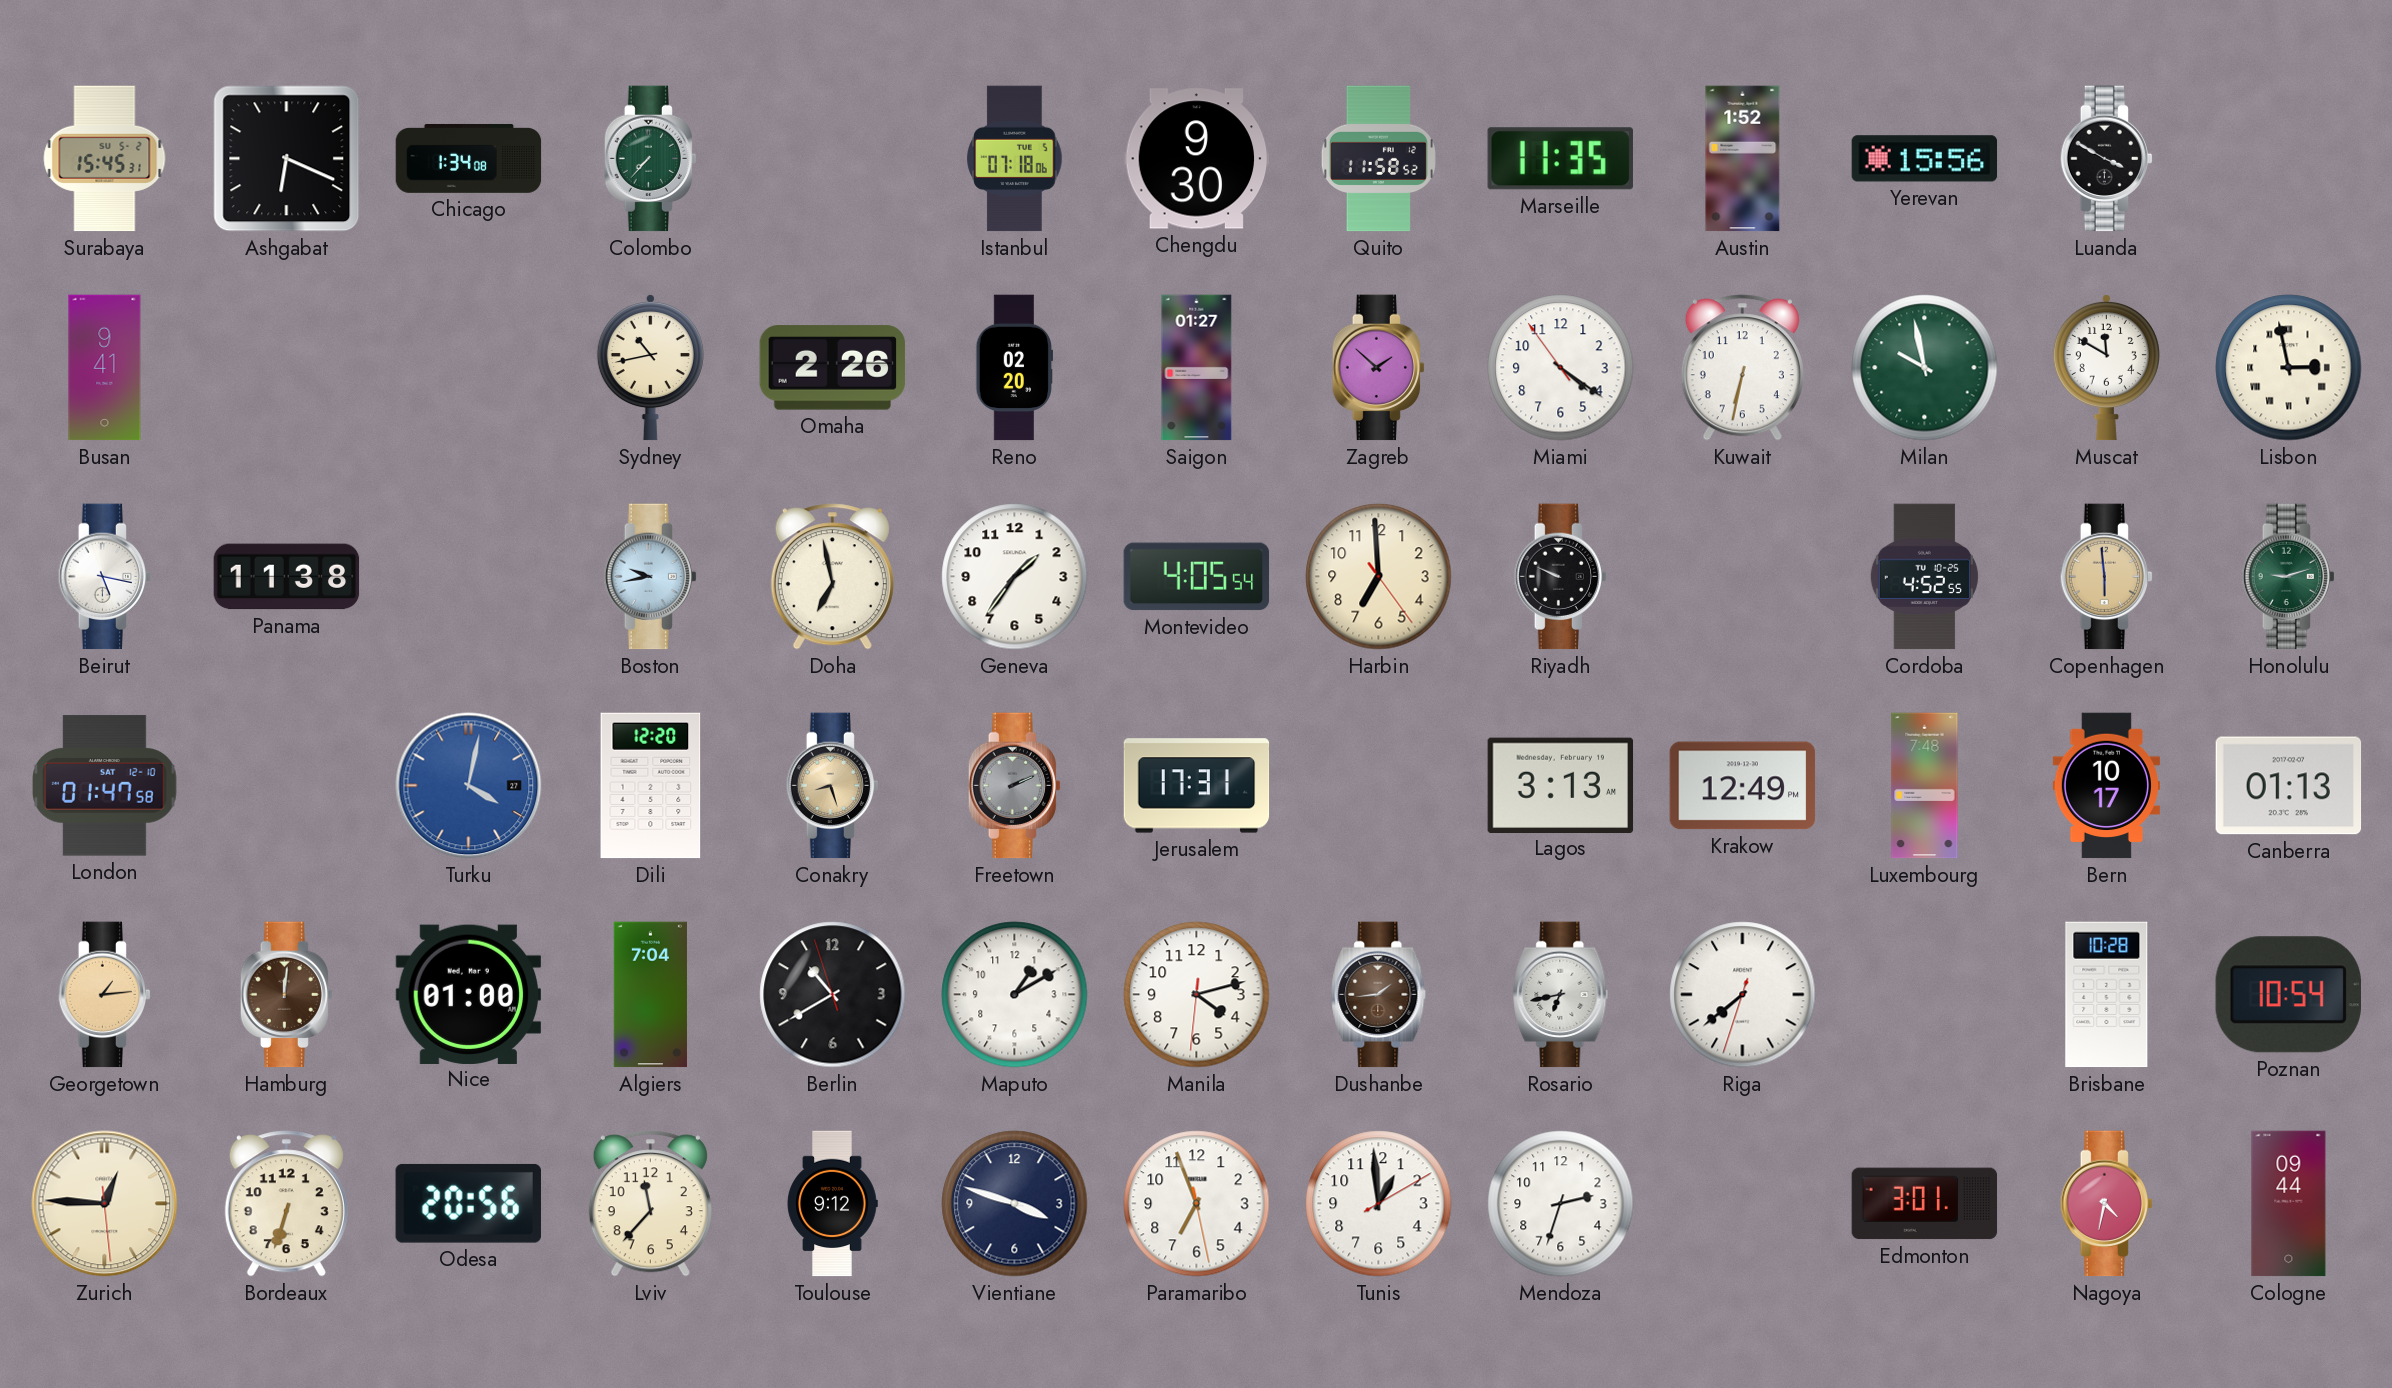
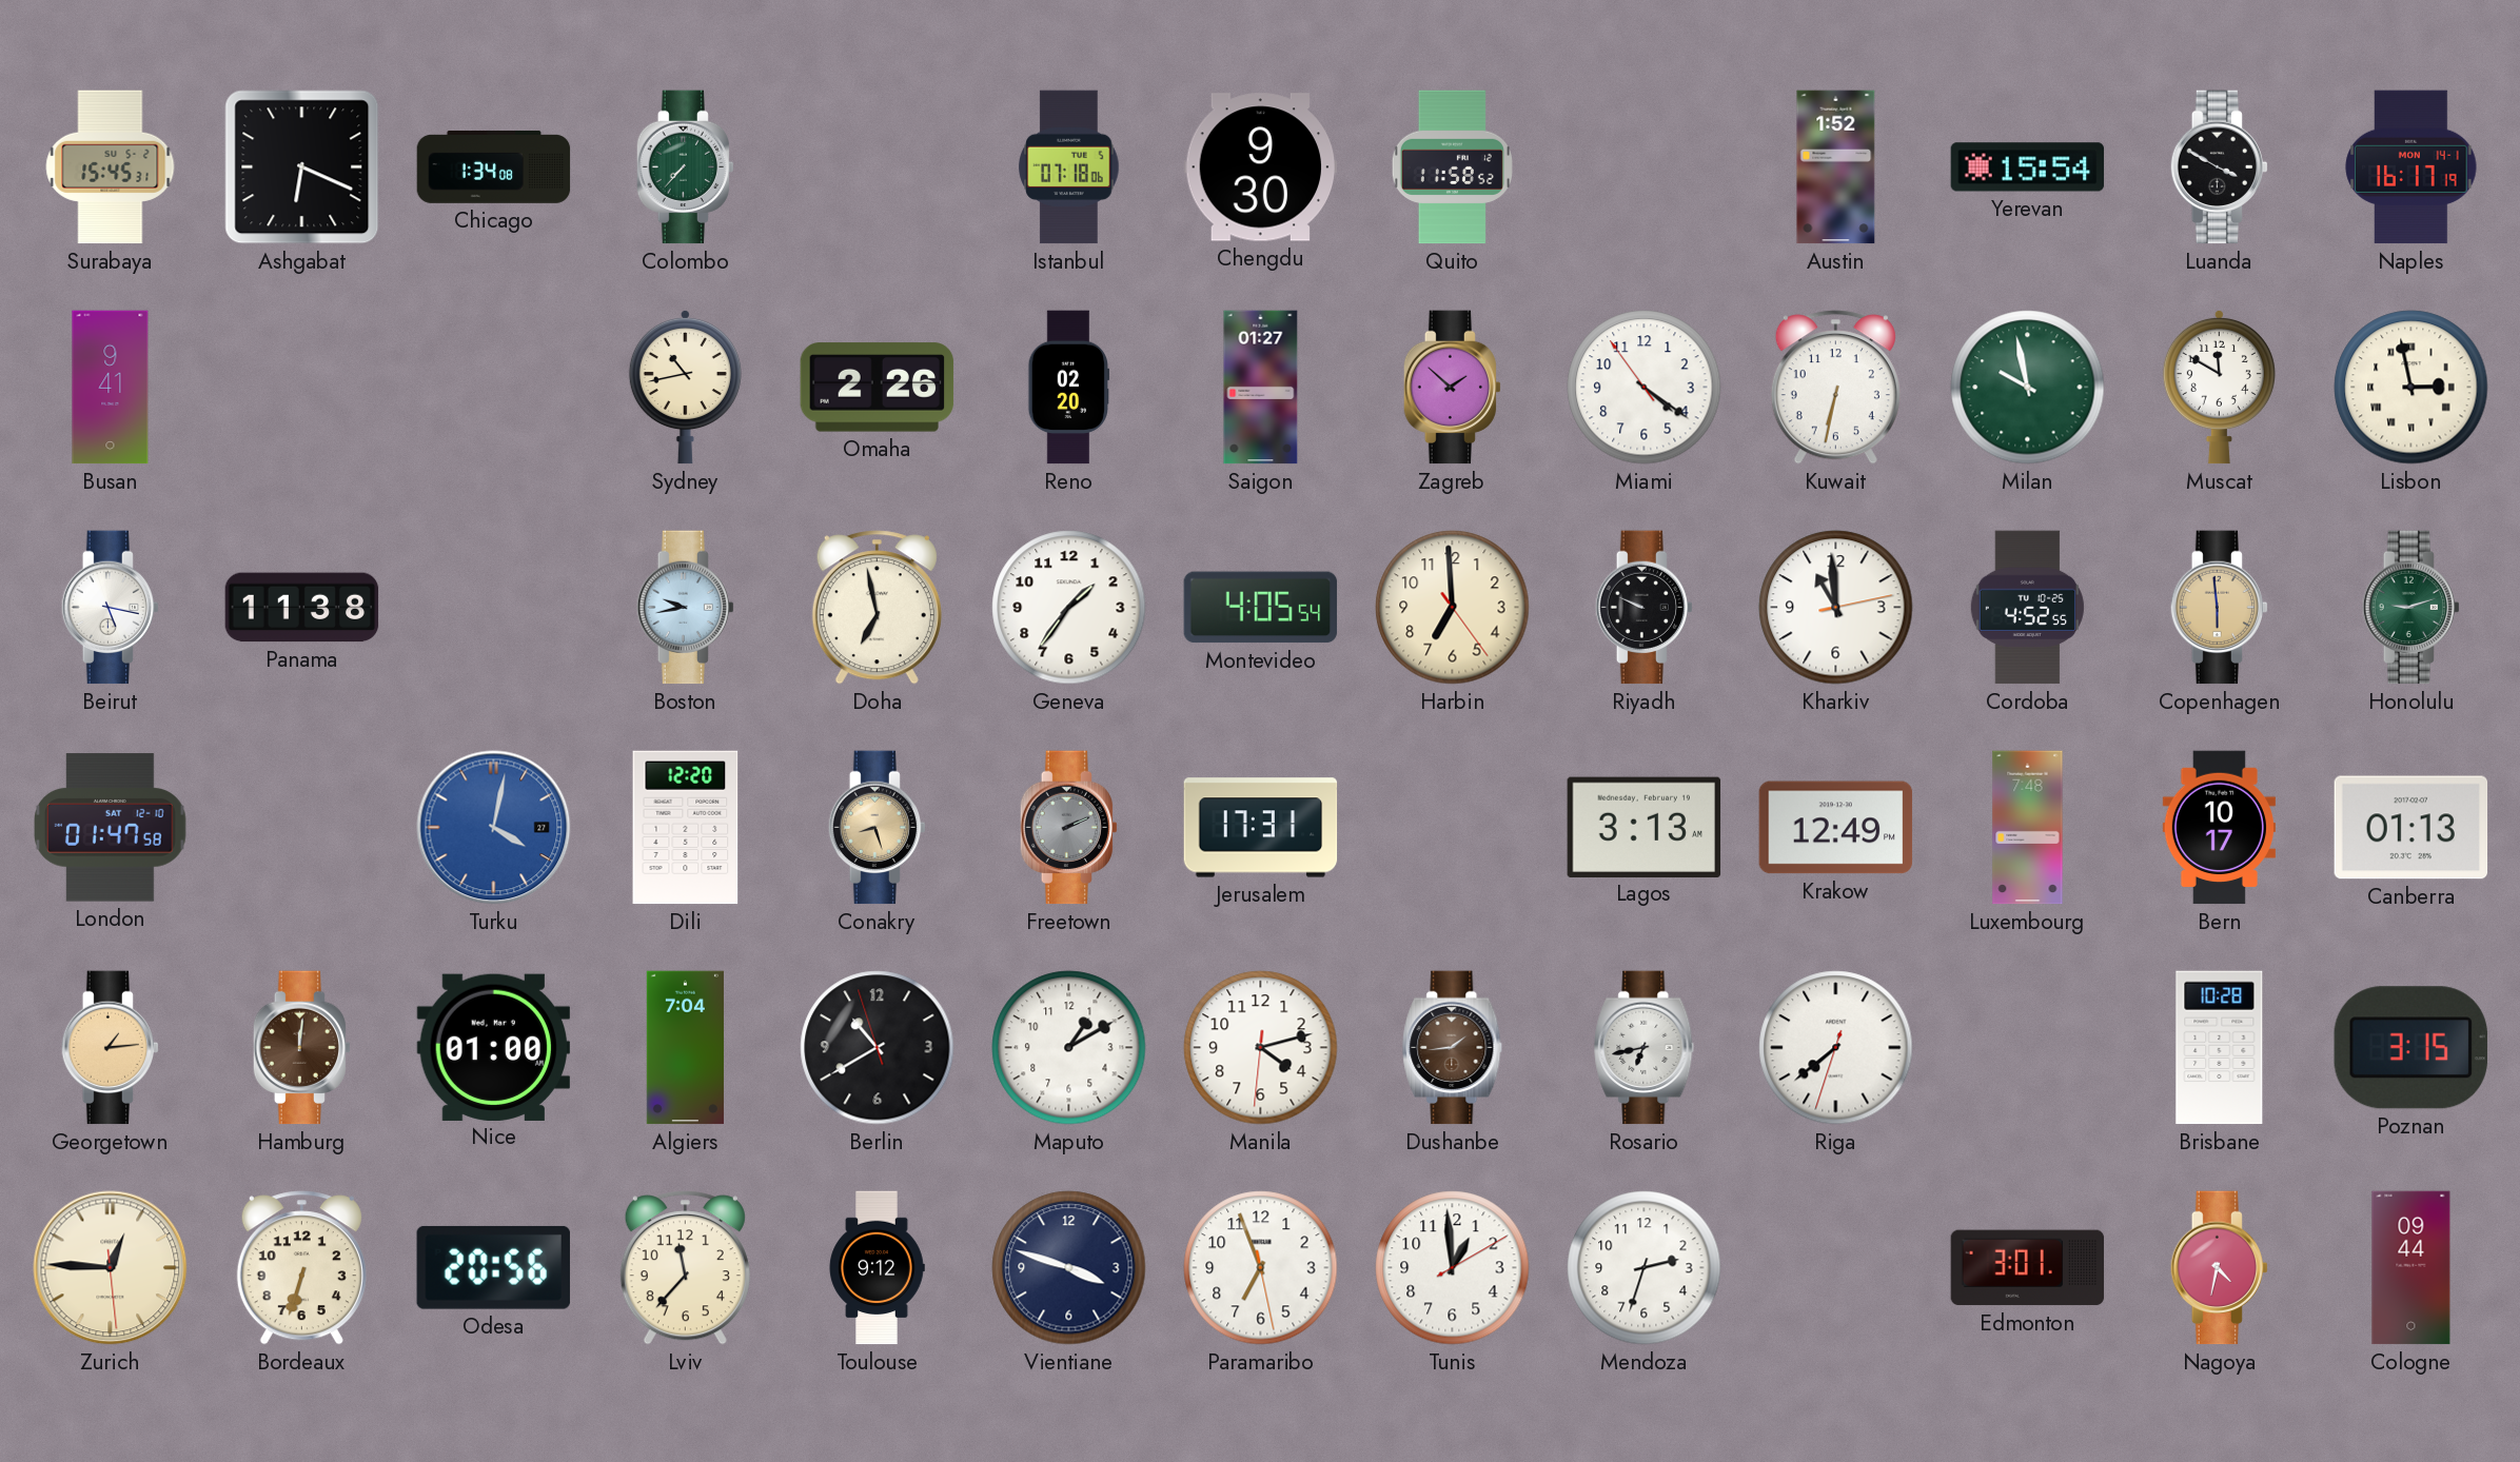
Marseille: 11:35 -> none (1560, 159)
Yerevan: 15:56 -> 15:54 (2028, 167)
Naples: none -> 16:17 (2411, 167)
Kharkiv: none -> 10:59 (1836, 608)
Poznan: 10:54 -> 3:15 (2410, 1048)
